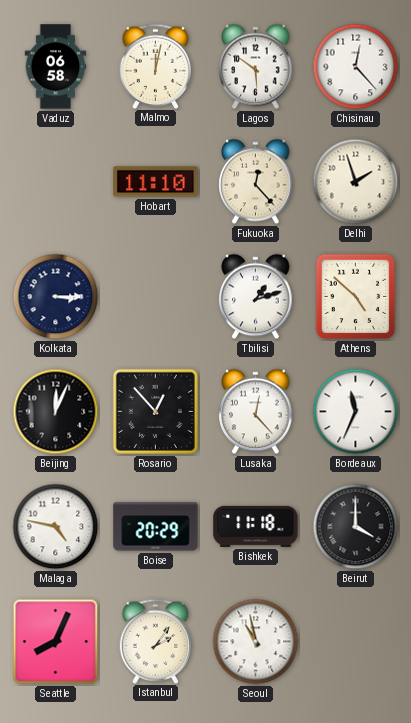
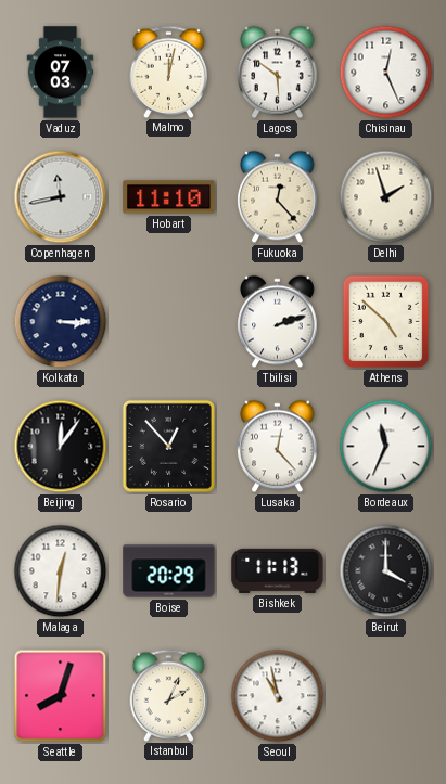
Vaduz: 06:58 -> 07:03 (61, 73)
Chisinau: 12:23 -> 12:26 (386, 73)
Copenhagen: none -> 11:43 (61, 197)
Tbilisi: 1:12 -> 2:12 (278, 322)
Beijing: 12:04 -> 12:06 (61, 447)
Malaga: 4:47 -> 12:31 (61, 571)
Bishkek: 11:18 -> 11:13 (278, 570)
Seattle: 8:04 -> 8:03 (61, 696)
Istanbul: 2:06 -> 2:04 (169, 695)
